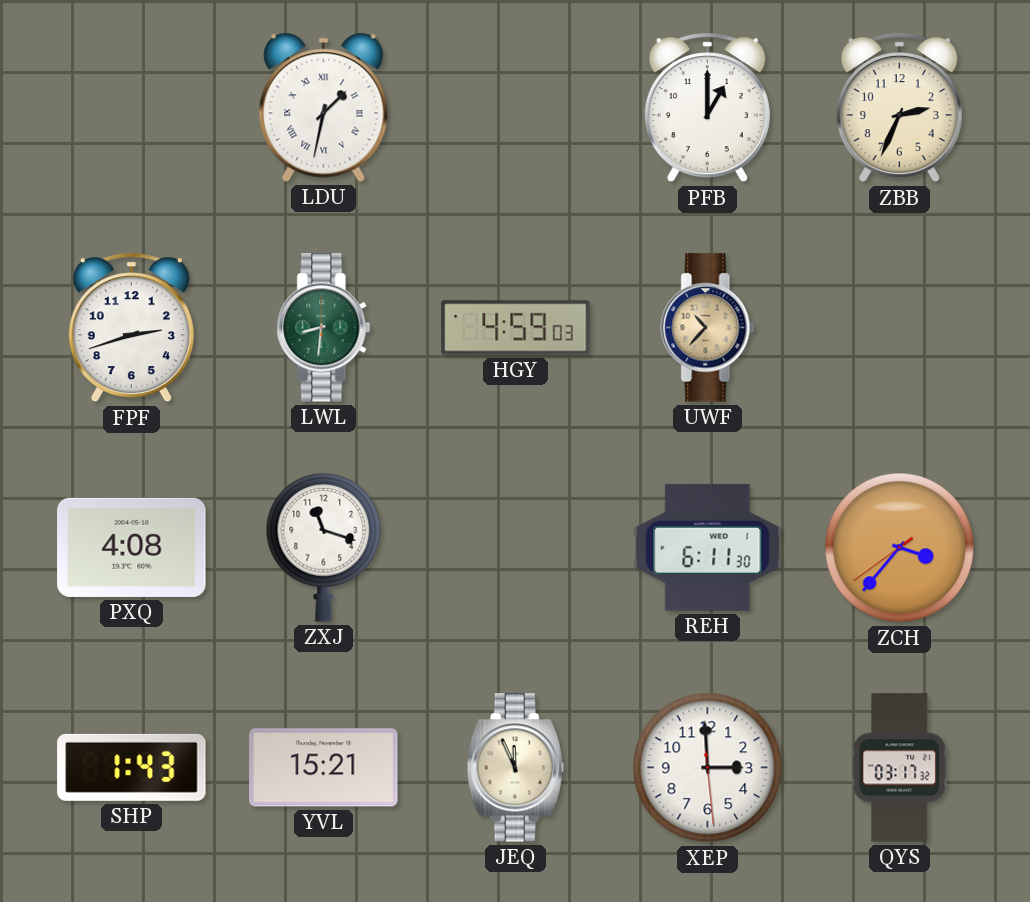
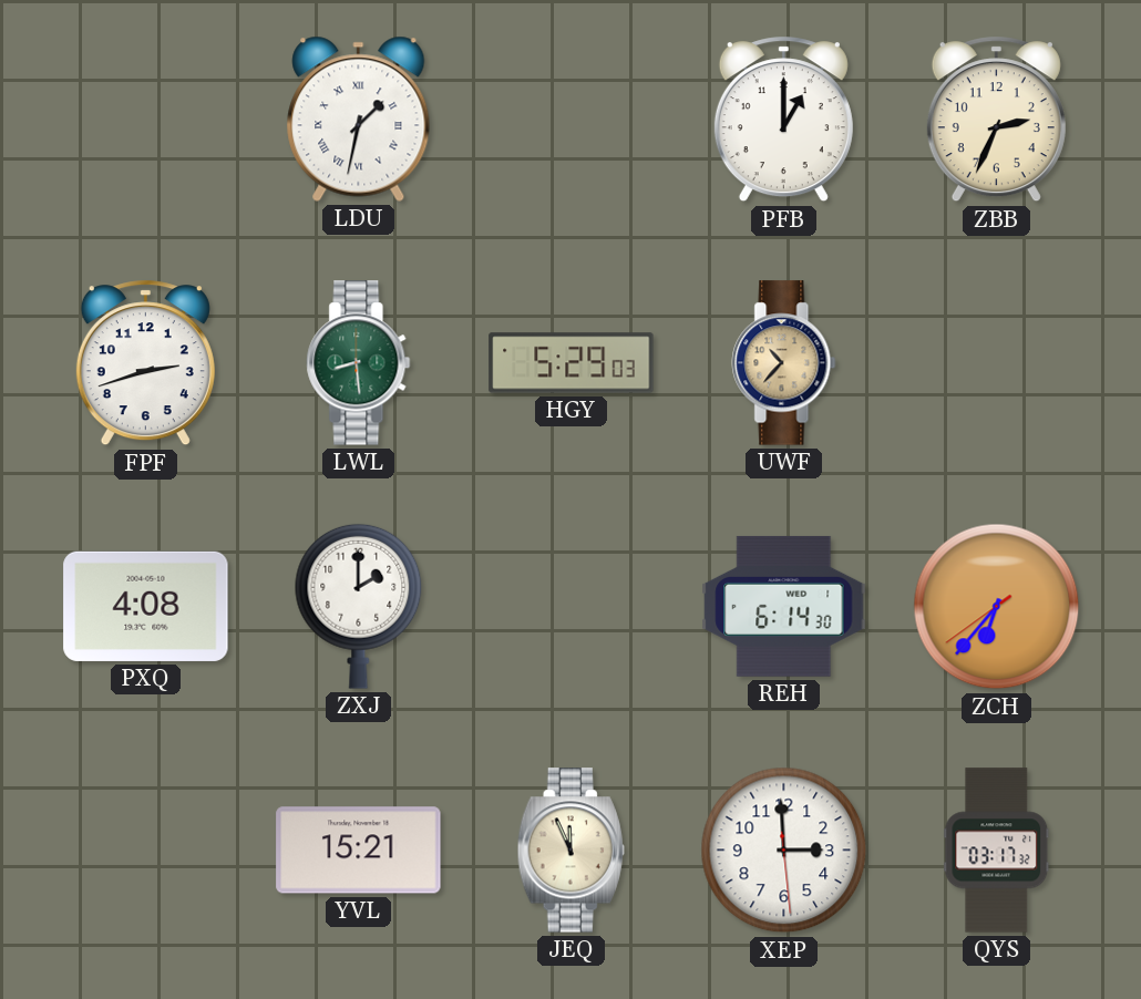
LWL: 8:31 -> 8:29 (359, 363)
HGY: 4:59 -> 5:29 (572, 363)
ZXJ: 11:18 -> 2:00 (359, 606)
REH: 6:11 -> 6:14 (784, 606)
ZCH: 3:36 -> 6:36 (997, 607)
SHP: 1:43 -> none (132, 767)
